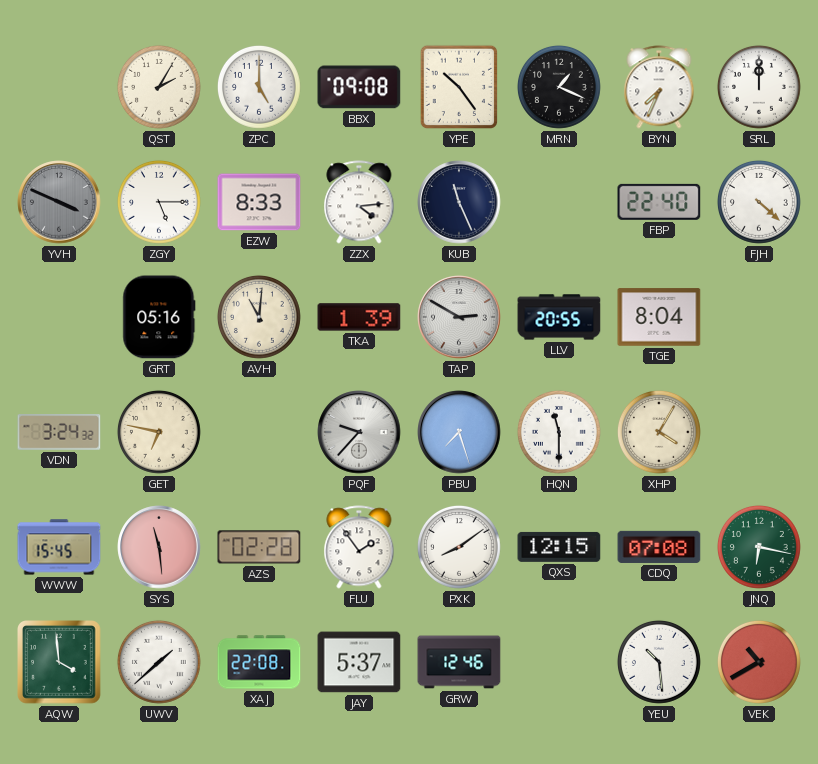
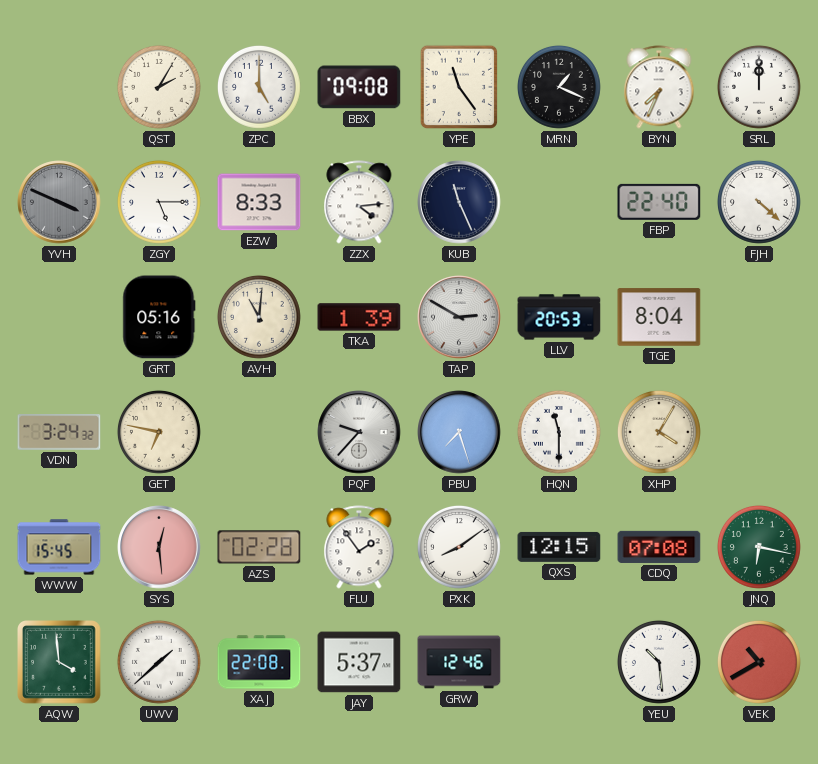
YPE: 10:24 -> 11:24 (459, 87)
LLV: 20:55 -> 20:53 (559, 317)
SYS: 11:29 -> 12:29 (159, 547)
